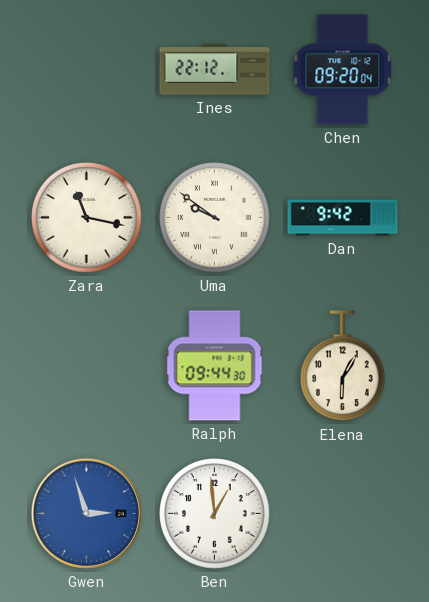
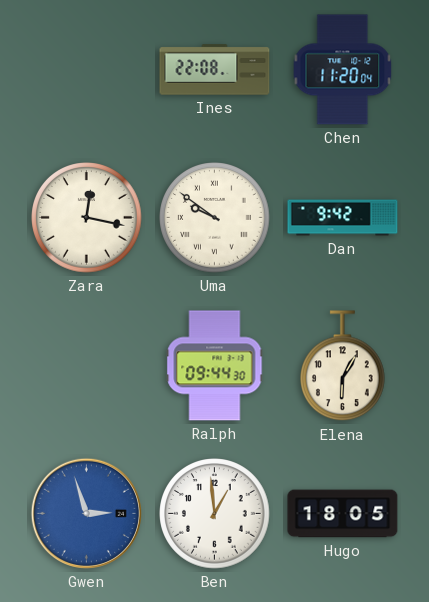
Ines: 22:12 -> 22:08 (215, 70)
Chen: 09:20 -> 11:20 (343, 70)
Zara: 11:17 -> 12:17 (87, 218)
Hugo: none -> 18:05 (343, 514)
